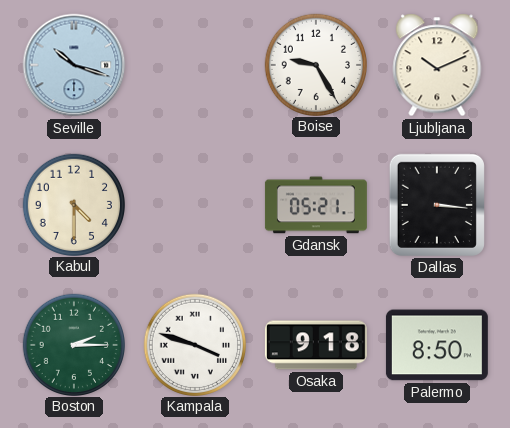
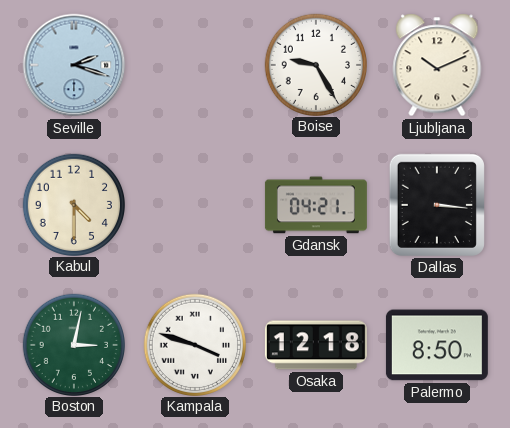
Seville: 10:18 -> 2:18 (74, 65)
Gdansk: 05:21 -> 04:21 (316, 205)
Boston: 2:15 -> 3:02 (73, 344)
Osaka: 9:18 -> 12:18 (316, 345)
